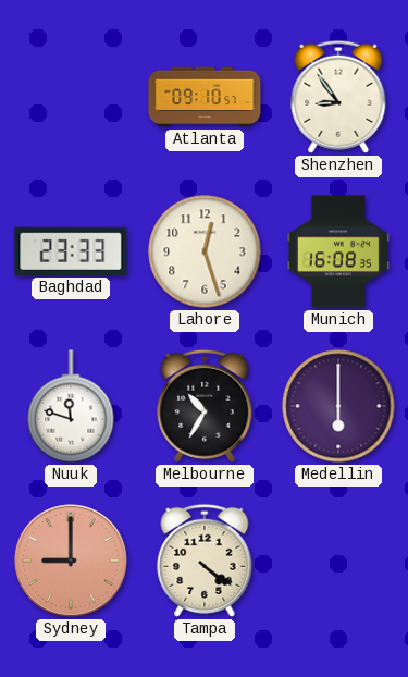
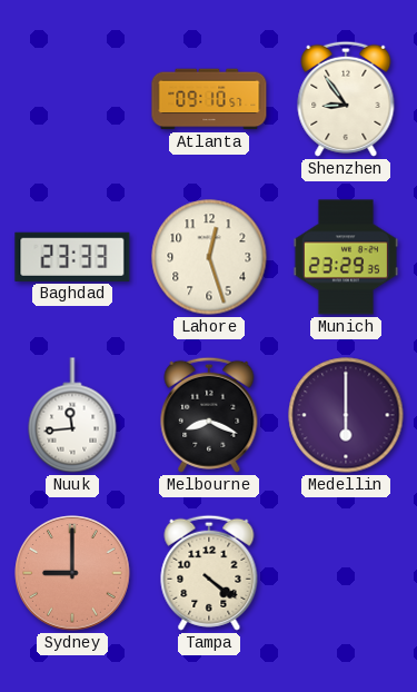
Munich: 16:08 -> 23:29 (346, 257)
Nuuk: 11:48 -> 11:44 (72, 415)
Melbourne: 10:35 -> 8:19 (209, 415)
